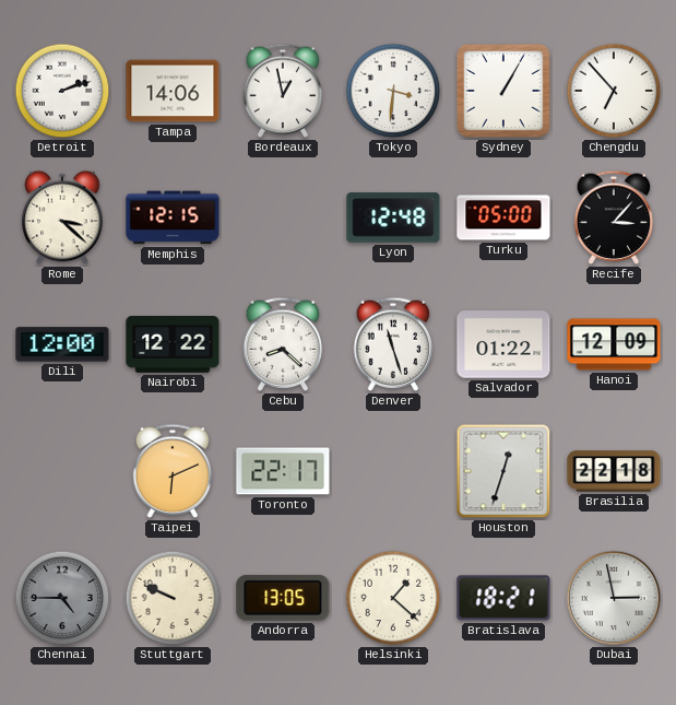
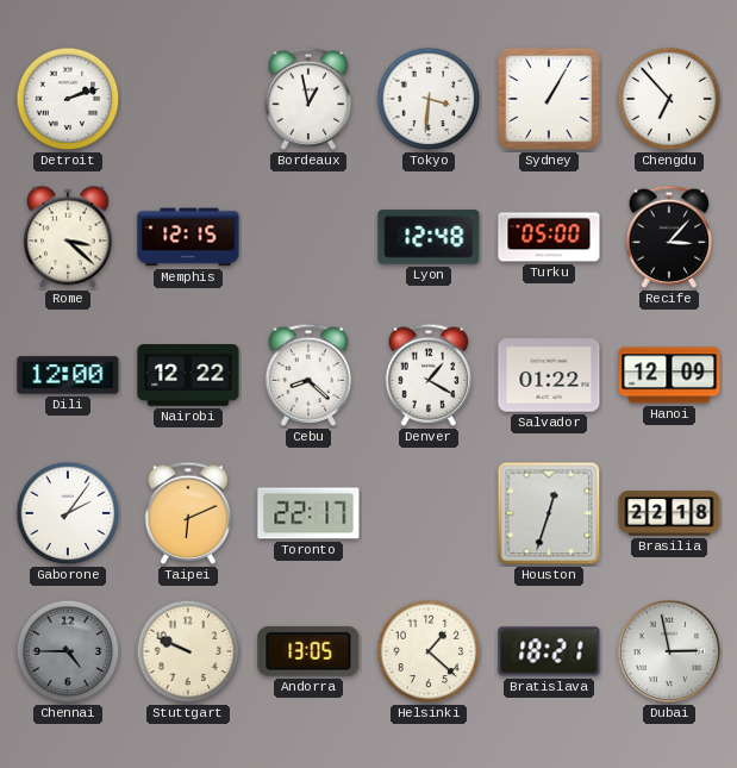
Tampa: 14:06 -> none (173, 91)
Denver: 11:27 -> 1:20 (429, 375)
Gaborone: none -> 2:06 (68, 513)
